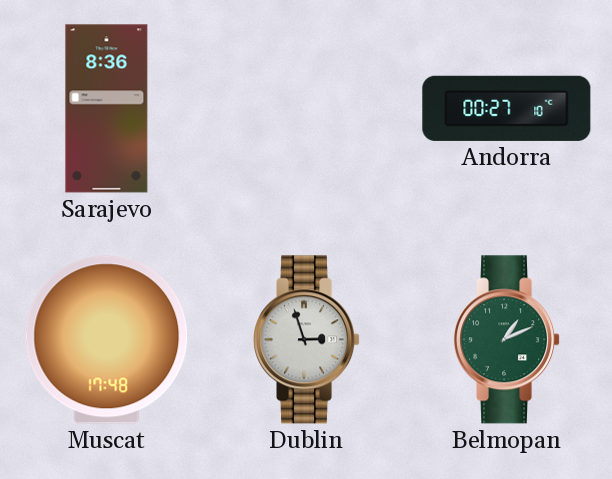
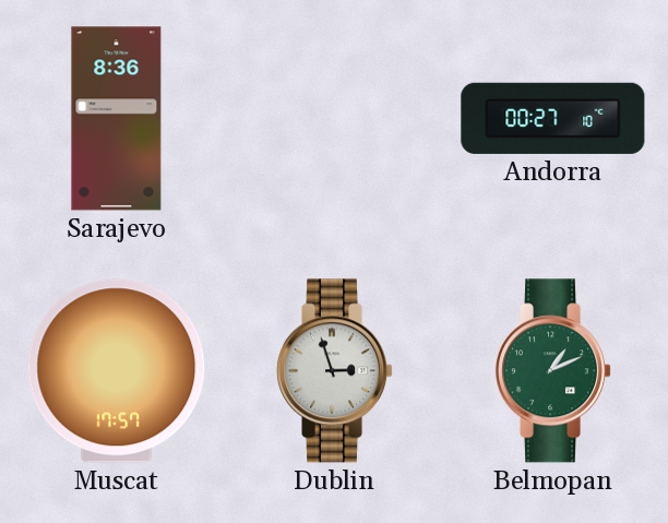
Muscat: 17:48 -> 17:57 (117, 371)
